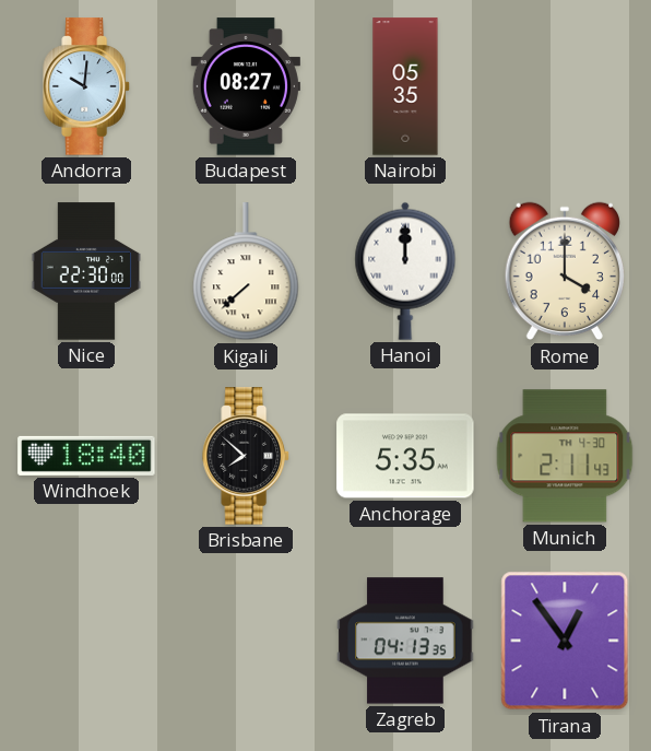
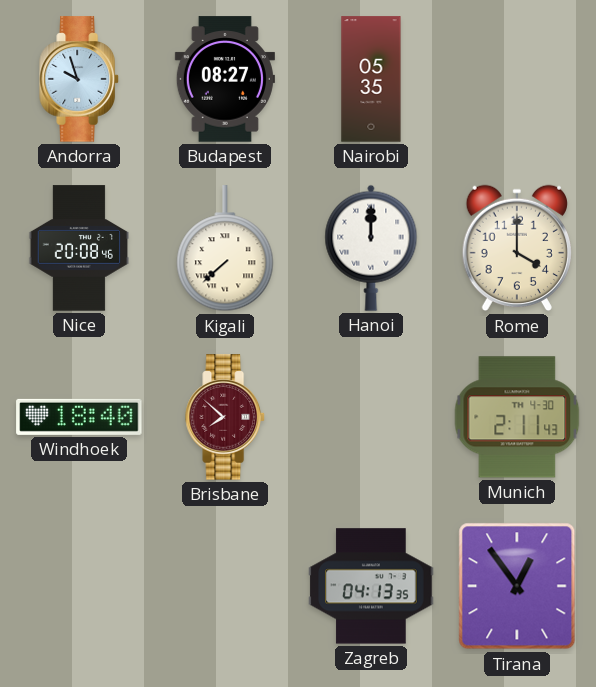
Andorra: 10:01 -> 9:57 (79, 79)
Nice: 22:30 -> 20:08 (78, 248)
Brisbane dial: black -> burgundy (225, 417)
Anchorage: 5:35 -> none (405, 456)
